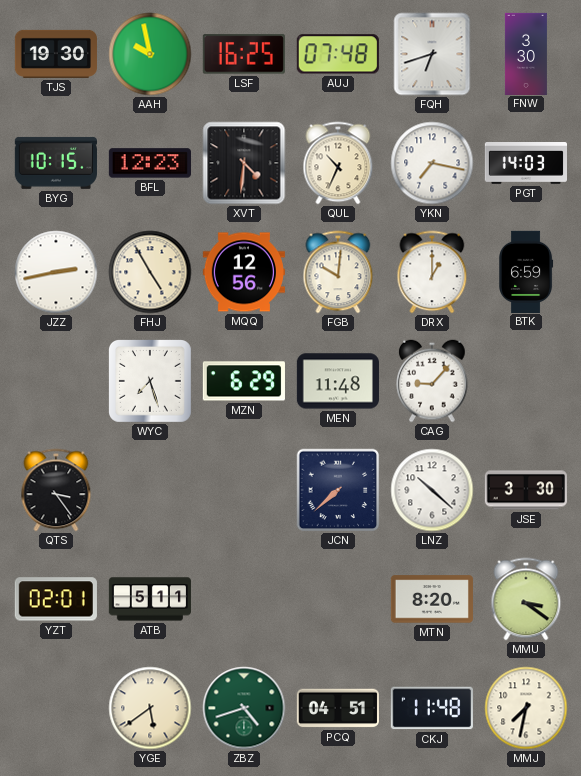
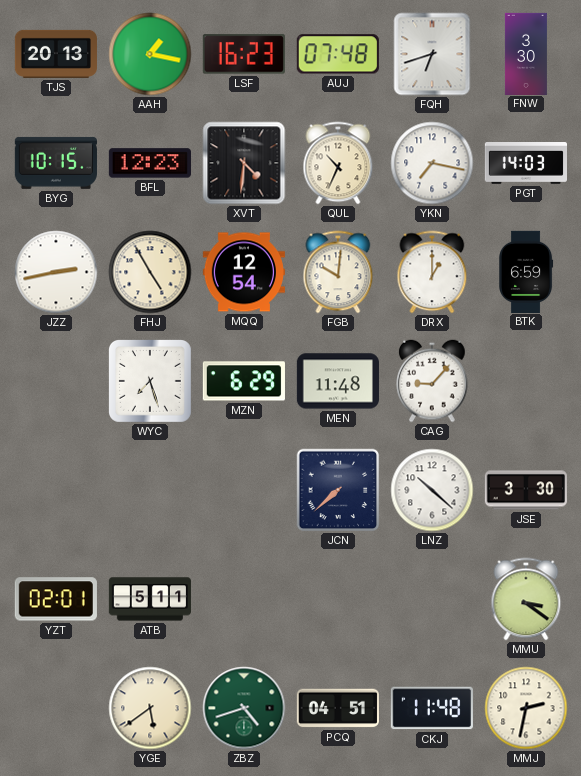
TJS: 19:30 -> 20:13 (56, 54)
AAH: 9:58 -> 1:17 (150, 54)
LSF: 16:25 -> 16:23 (244, 54)
MQQ: 12:56 -> 12:54 (244, 272)
QTS: 3:24 -> none (56, 490)
MTN: 8:20 -> none (432, 599)
MMJ: 7:32 -> 2:32 (526, 708)
